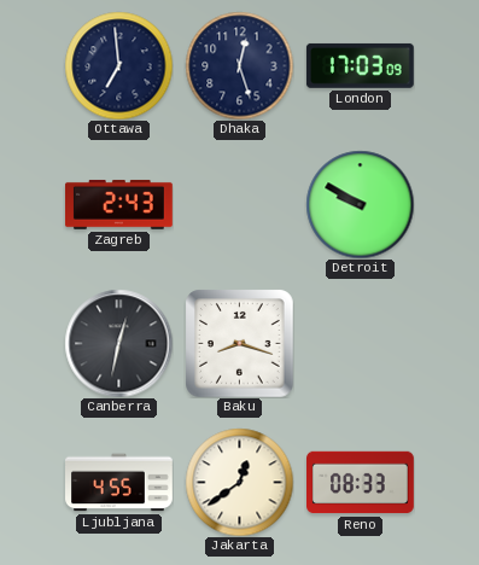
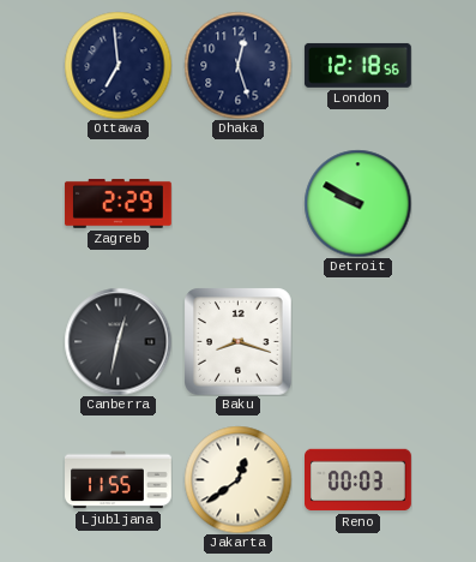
London: 17:03 -> 12:18 (357, 65)
Zagreb: 2:43 -> 2:29 (118, 203)
Ljubljana: 4:55 -> 11:55 (119, 480)
Reno: 08:33 -> 00:03 (358, 480)
